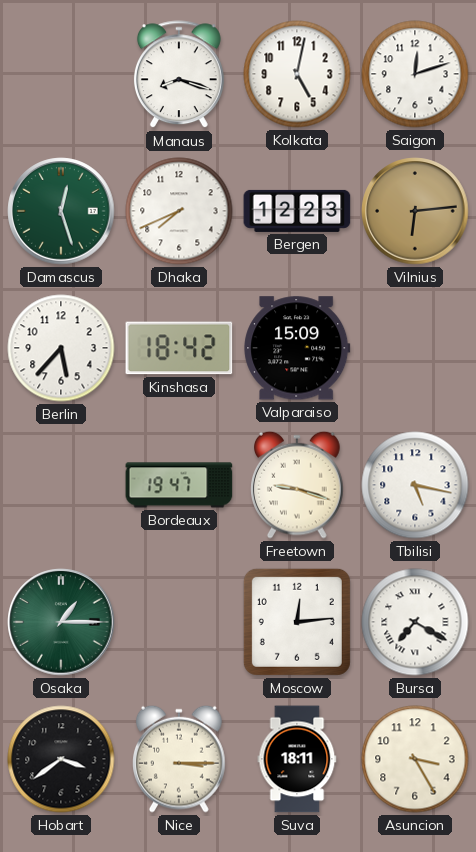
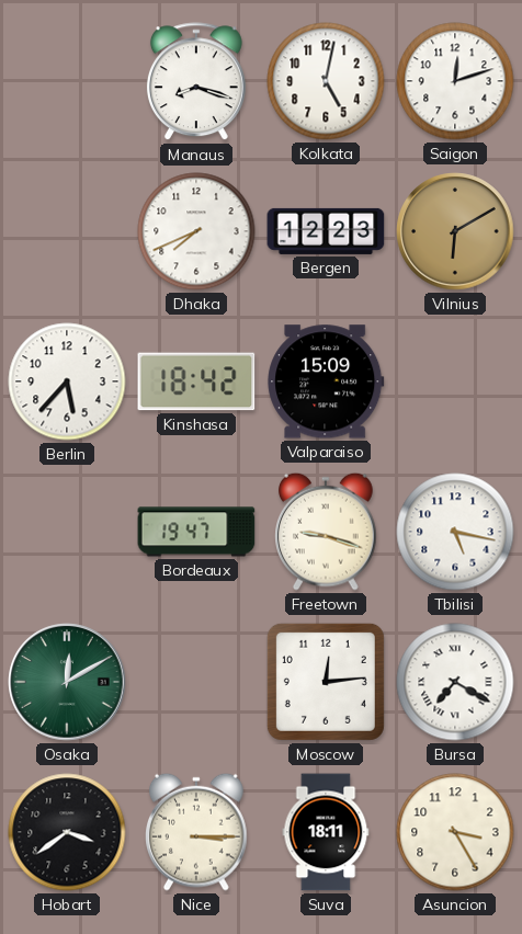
Damascus: 12:27 -> none (61, 211)
Vilnius: 6:14 -> 6:10 (455, 231)
Osaka: 1:15 -> 12:10 (67, 682)
